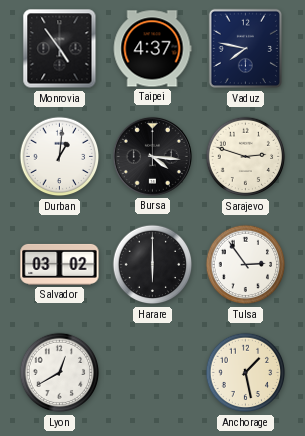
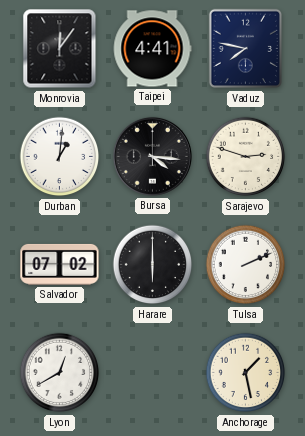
Monrovia: 4:54 -> 12:06 (60, 49)
Taipei: 4:37 -> 4:41 (152, 49)
Salvador: 03:02 -> 07:02 (60, 264)
Tulsa: 2:54 -> 2:11 (246, 265)
